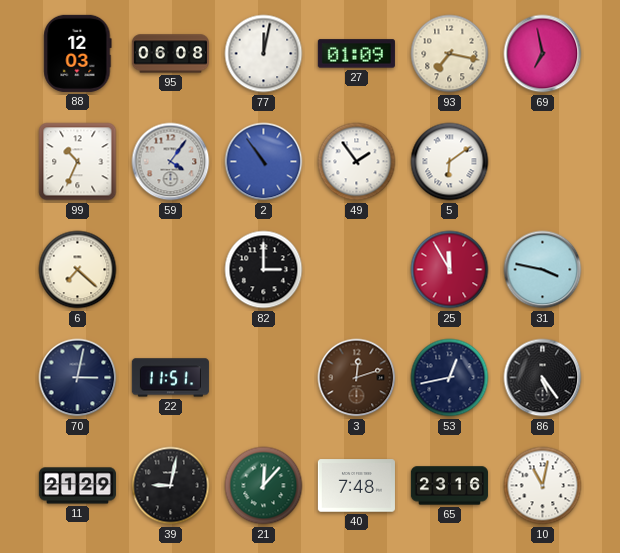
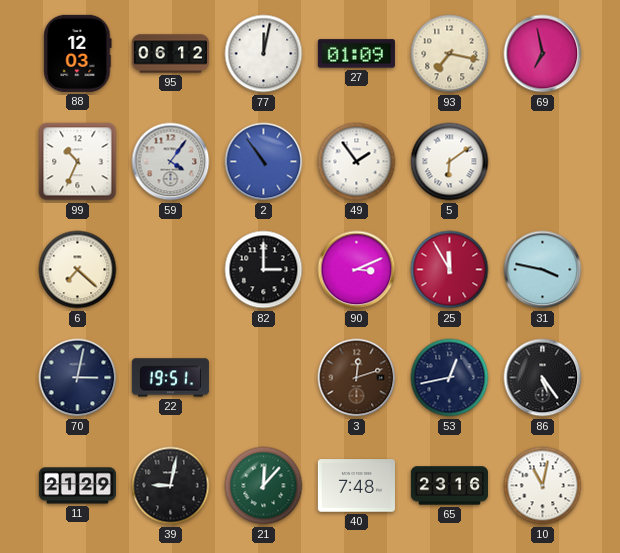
95: 06:08 -> 06:12 (170, 54)
90: none -> 3:11 (357, 270)
22: 11:51 -> 19:51 (170, 378)
